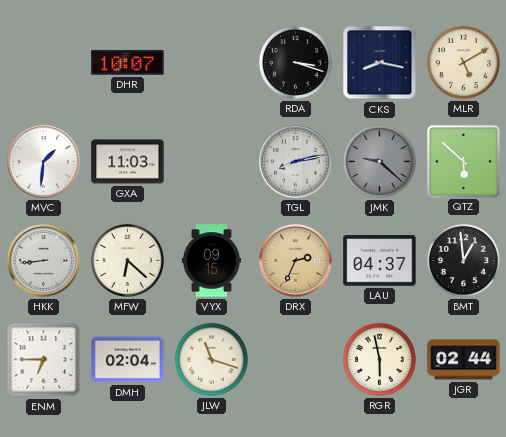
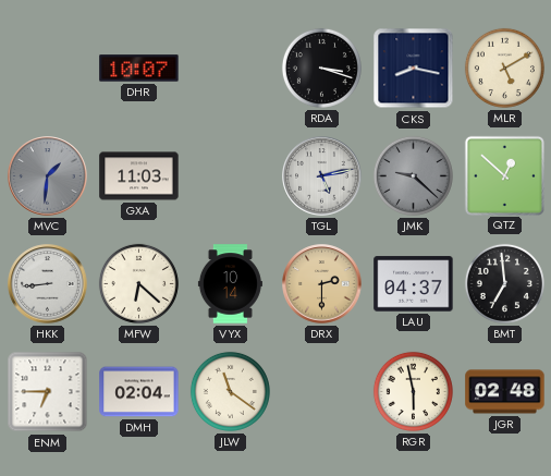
MVC dial: white -> grey (48, 176)
TGL: 8:13 -> 5:13 (322, 176)
QTZ: 5:52 -> 12:52 (504, 175)
VYX: 09:15 -> 10:14 (230, 284)
DRX: 2:34 -> 2:30 (322, 284)
BMT: 12:59 -> 6:59 (504, 283)
JLW: 11:18 -> 11:21 (230, 391)
JGR: 02:44 -> 02:48 (505, 392)
